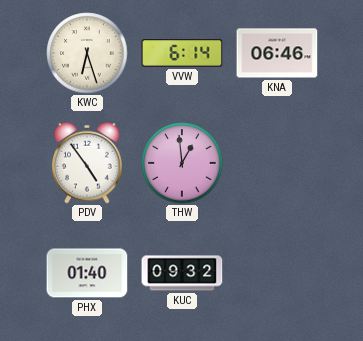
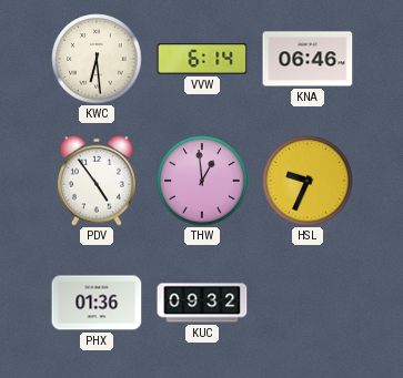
KWC: 6:27 -> 6:29 (97, 59)
HSL: none -> 9:34 (308, 181)
PHX: 01:40 -> 01:36 (97, 303)
